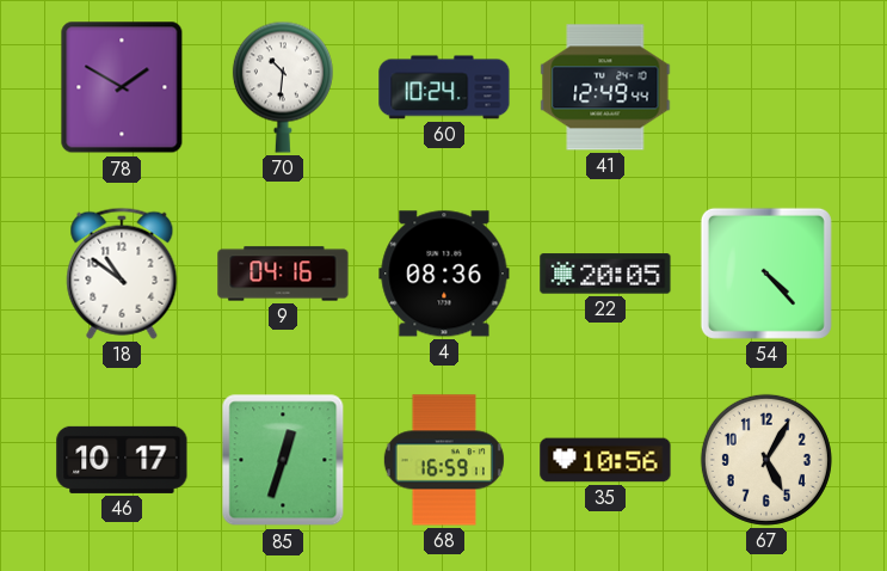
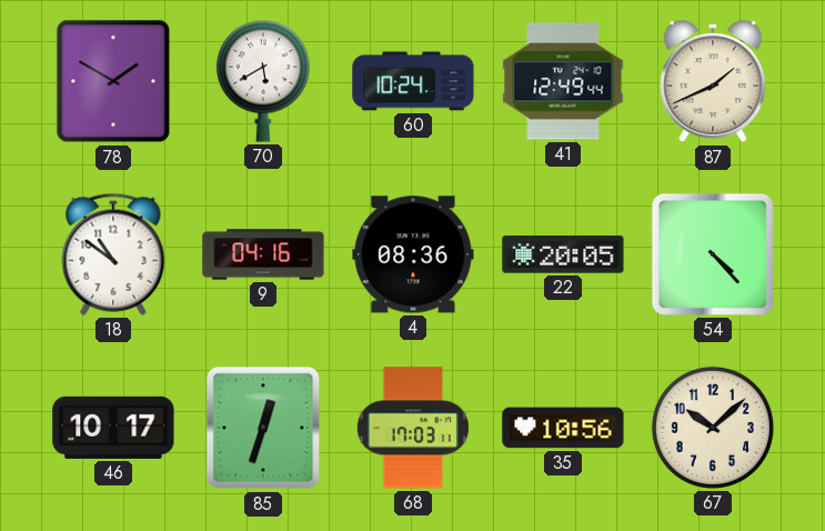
70: 10:31 -> 5:40 (263, 81)
87: none -> 1:41 (713, 82)
68: 16:59 -> 17:03 (413, 428)
67: 5:05 -> 10:08 (713, 428)
